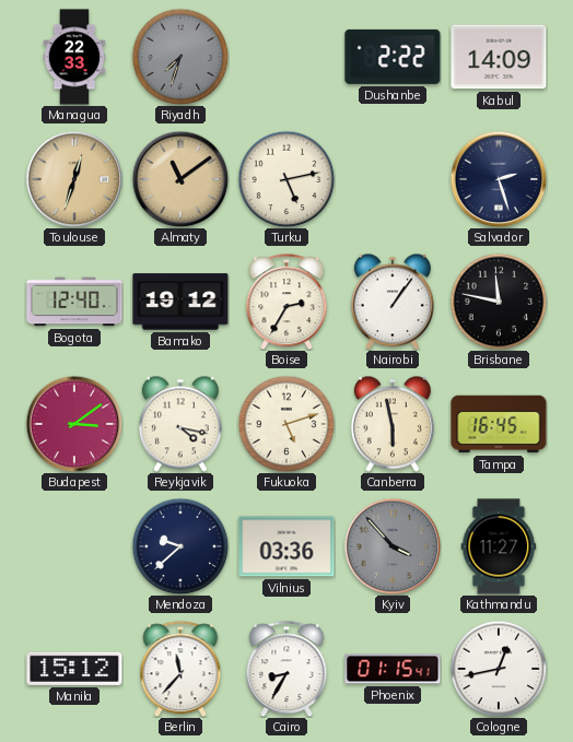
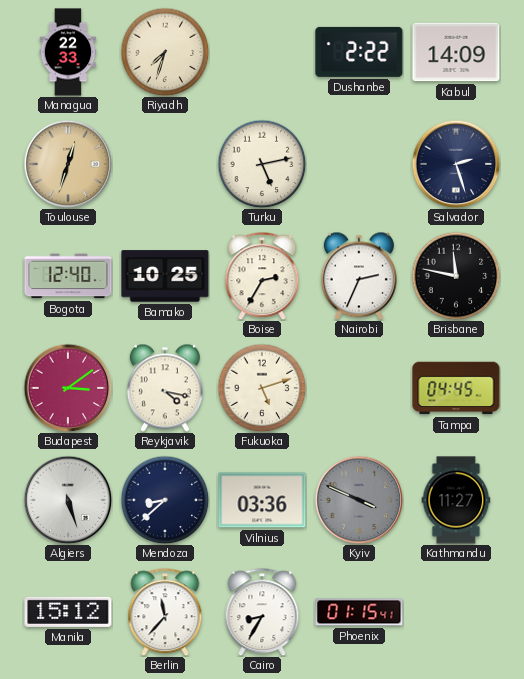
Riyadh dial: grey -> cream (165, 52)
Almaty: 11:09 -> none (180, 179)
Bamako: 19:12 -> 10:25 (165, 276)
Nairobi: 1:06 -> 2:34 (359, 276)
Canberra: 5:58 -> none (393, 424)
Tampa: 16:45 -> 04:45 (456, 388)
Algiers: none -> 5:27 (68, 500)
Mendoza: 9:38 -> 8:38 (165, 500)
Kyiv: 3:53 -> 3:49 (359, 500)
Cologne: 12:43 -> none (499, 669)
